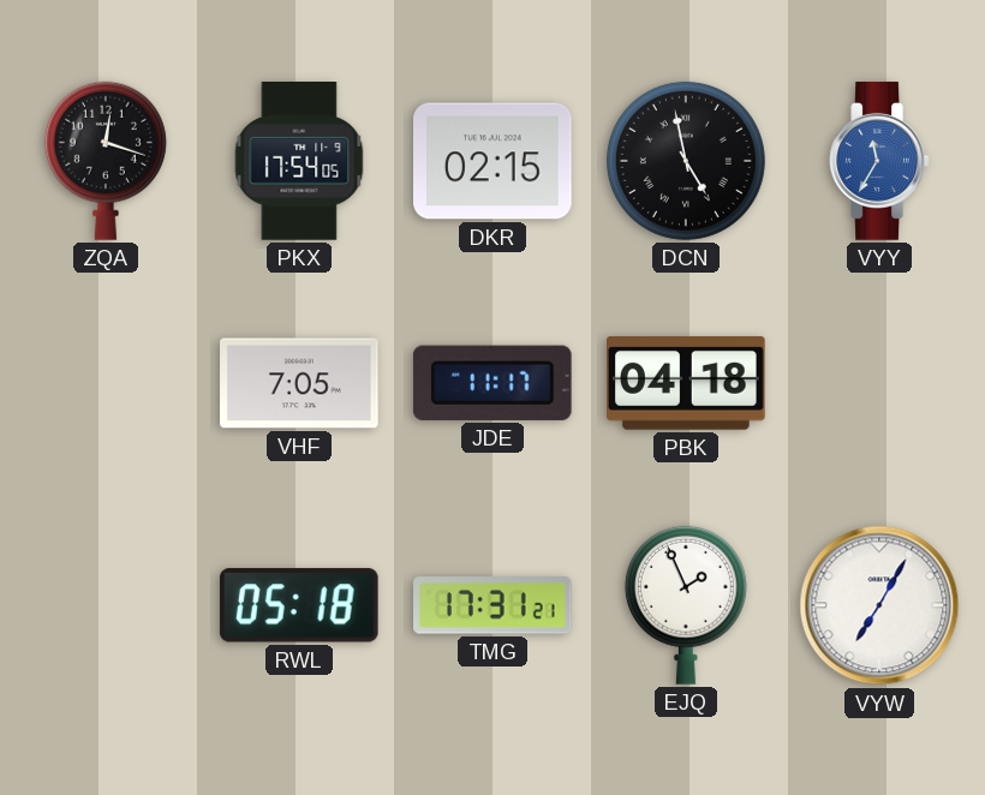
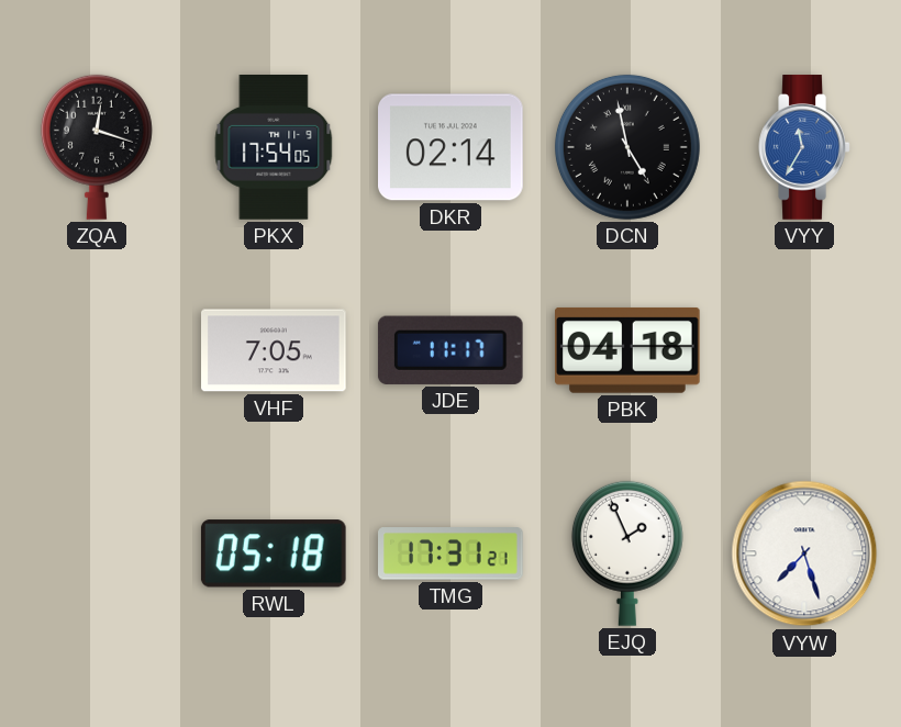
DKR: 02:15 -> 02:14 (452, 147)
VYW: 7:05 -> 7:27 (804, 553)
